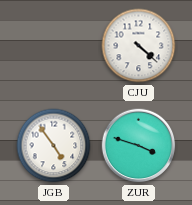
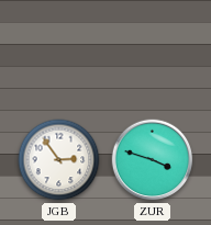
CJU: 4:22 -> none (139, 46)
JGB: 4:54 -> 2:54 (59, 160)
